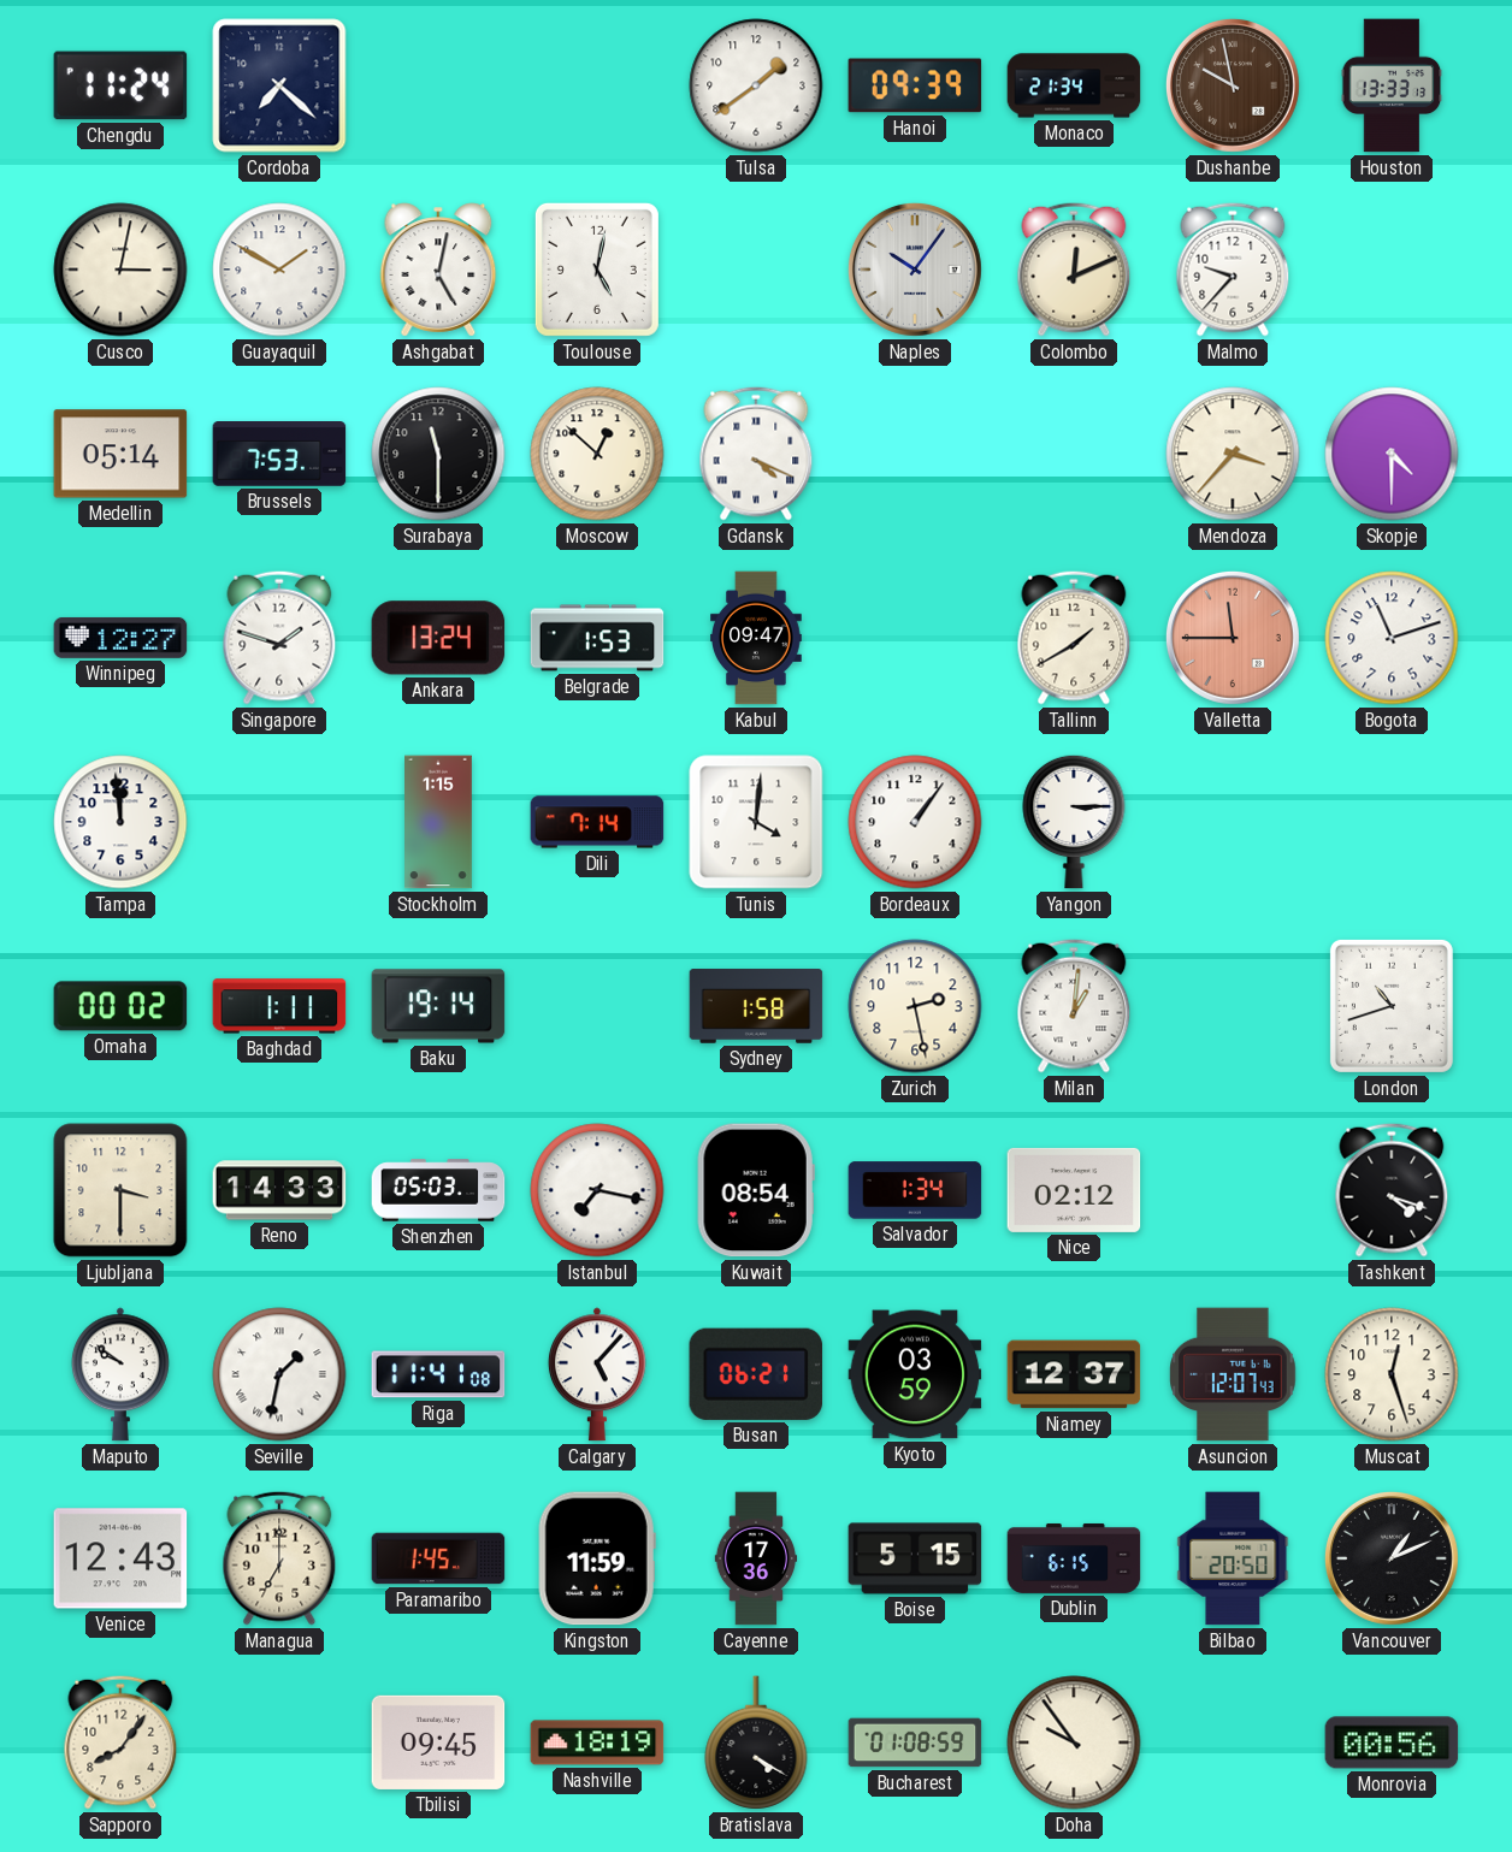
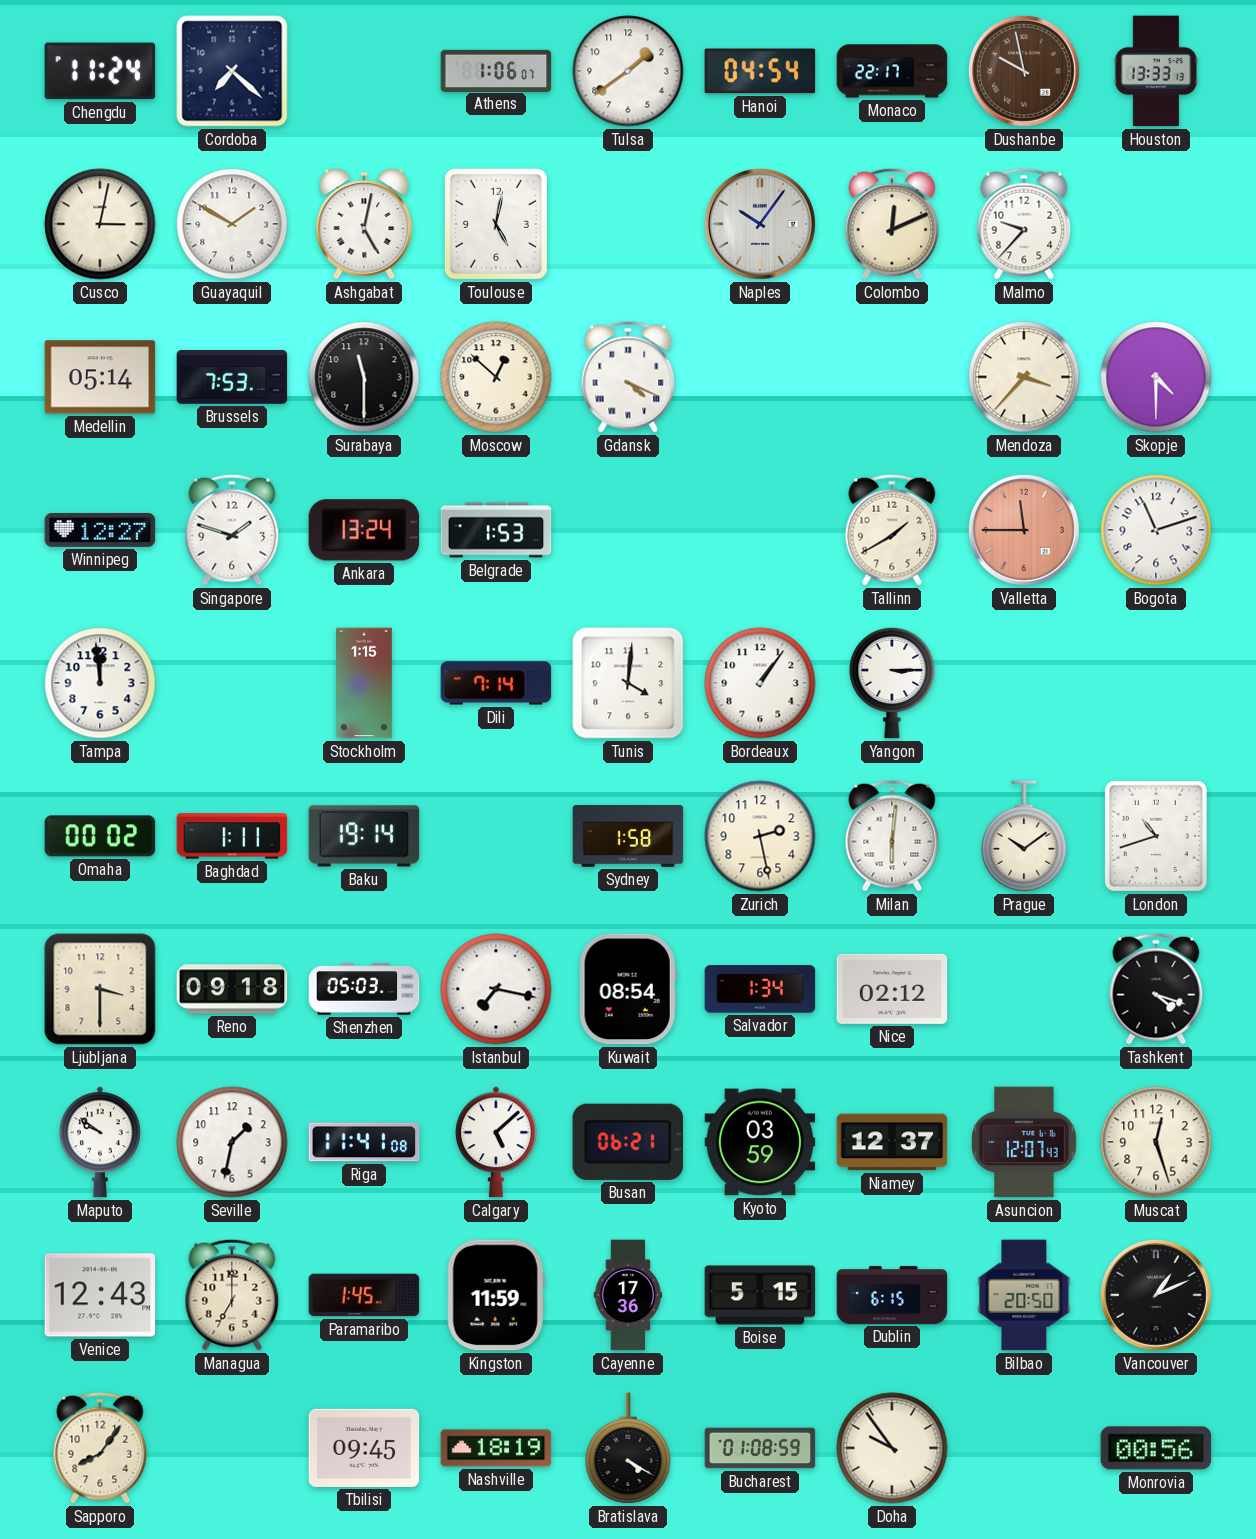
Athens: none -> 1:06 (496, 70)
Hanoi: 09:39 -> 04:54 (760, 71)
Monaco: 21:34 -> 22:17 (892, 71)
Kabul: 09:47 -> none (757, 638)
Milan: 1:01 -> 6:01 (892, 836)
Prague: none -> 10:09 (1024, 836)
Reno: 14:33 -> 09:18 (232, 989)
Seville numerals: Roman -> Arabic (232, 1142)
Calgary: 5:07 -> 5:08 (496, 1142)
